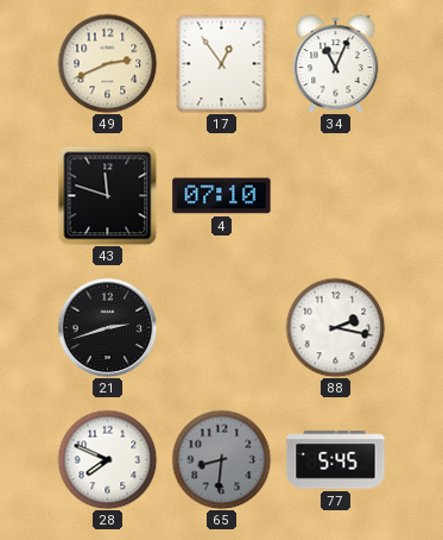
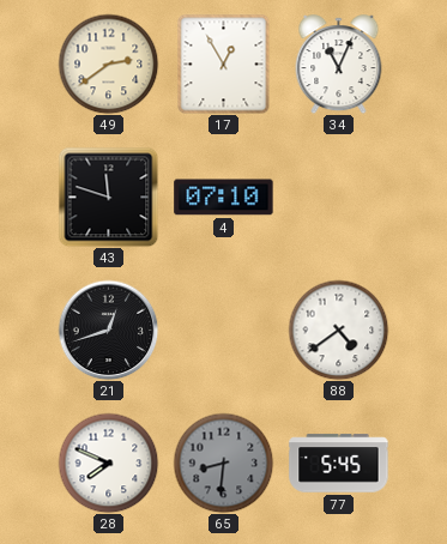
49: 2:41 -> 2:39 (108, 64)
17: 12:54 -> 12:55 (224, 64)
21: 2:42 -> 12:42 (108, 330)
88: 2:17 -> 4:39 (338, 330)
